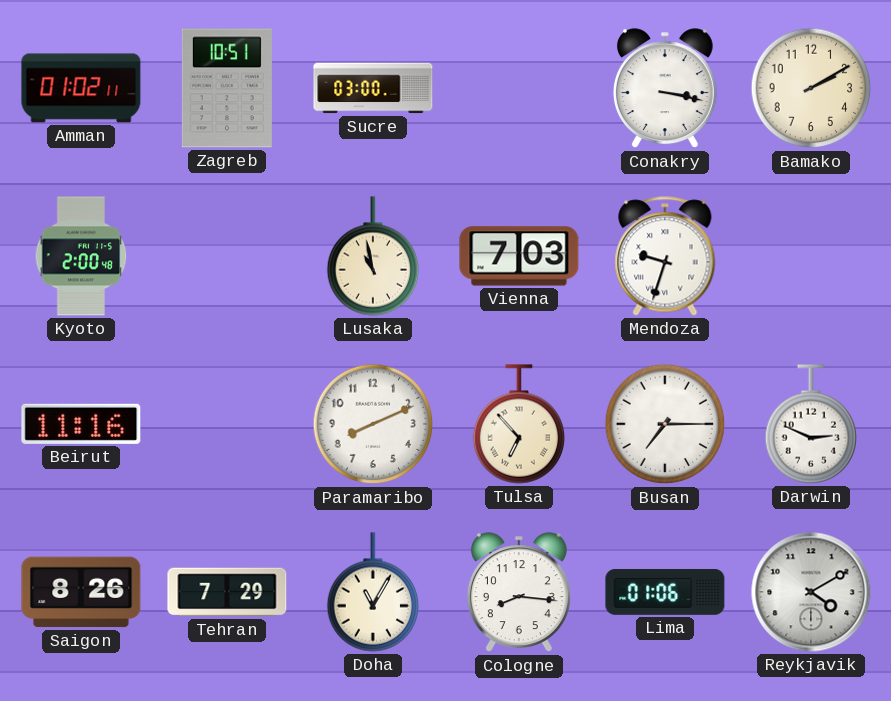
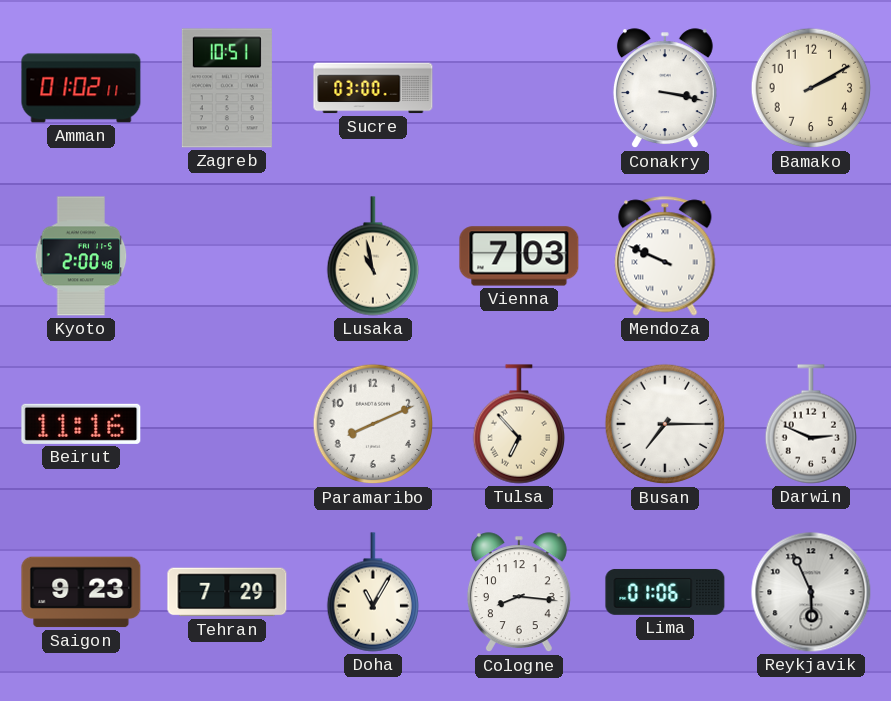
Mendoza: 9:33 -> 9:49 (665, 256)
Saigon: 8:26 -> 9:23 (81, 592)
Reykjavik: 4:10 -> 5:56 (811, 592)
